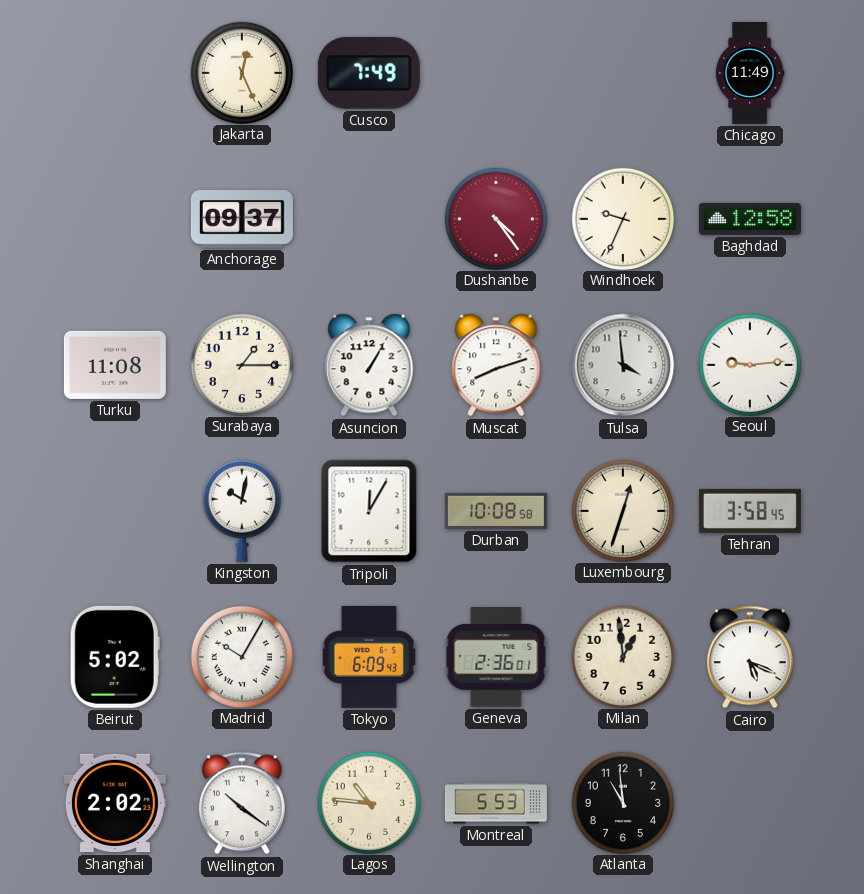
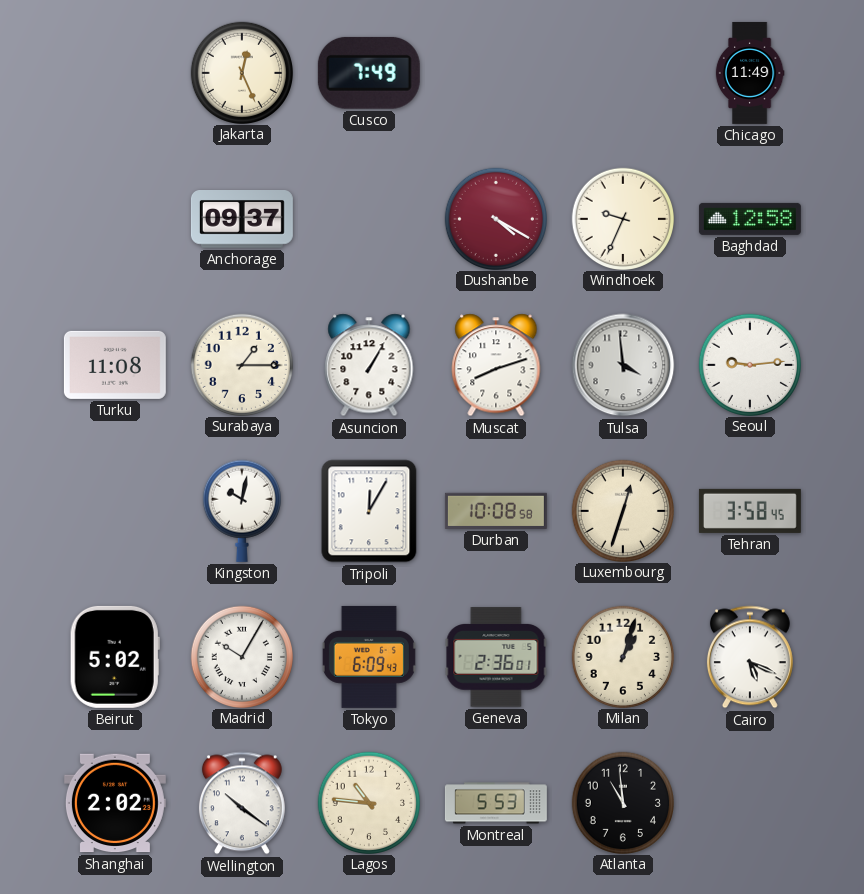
Dushanbe: 4:24 -> 4:20 (495, 218)
Milan: 12:59 -> 1:03 (622, 656)
